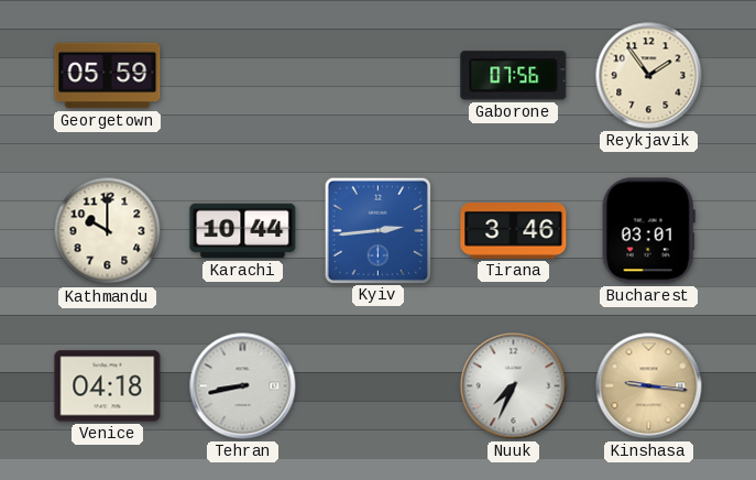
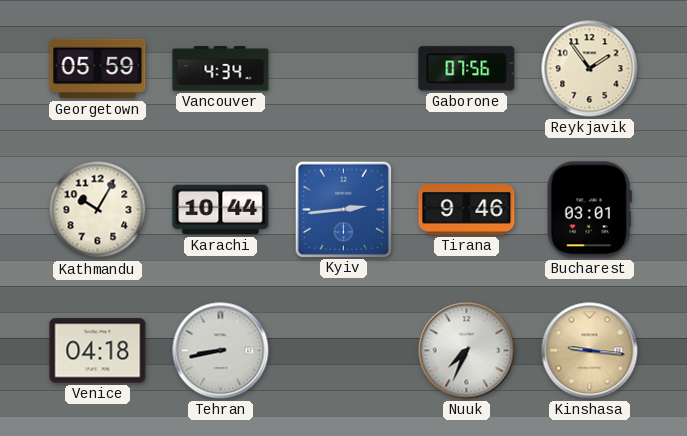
Vancouver: none -> 4:34 (221, 69)
Kathmandu: 10:00 -> 10:05 (98, 210)
Tirana: 3:46 -> 9:46 (467, 210)
